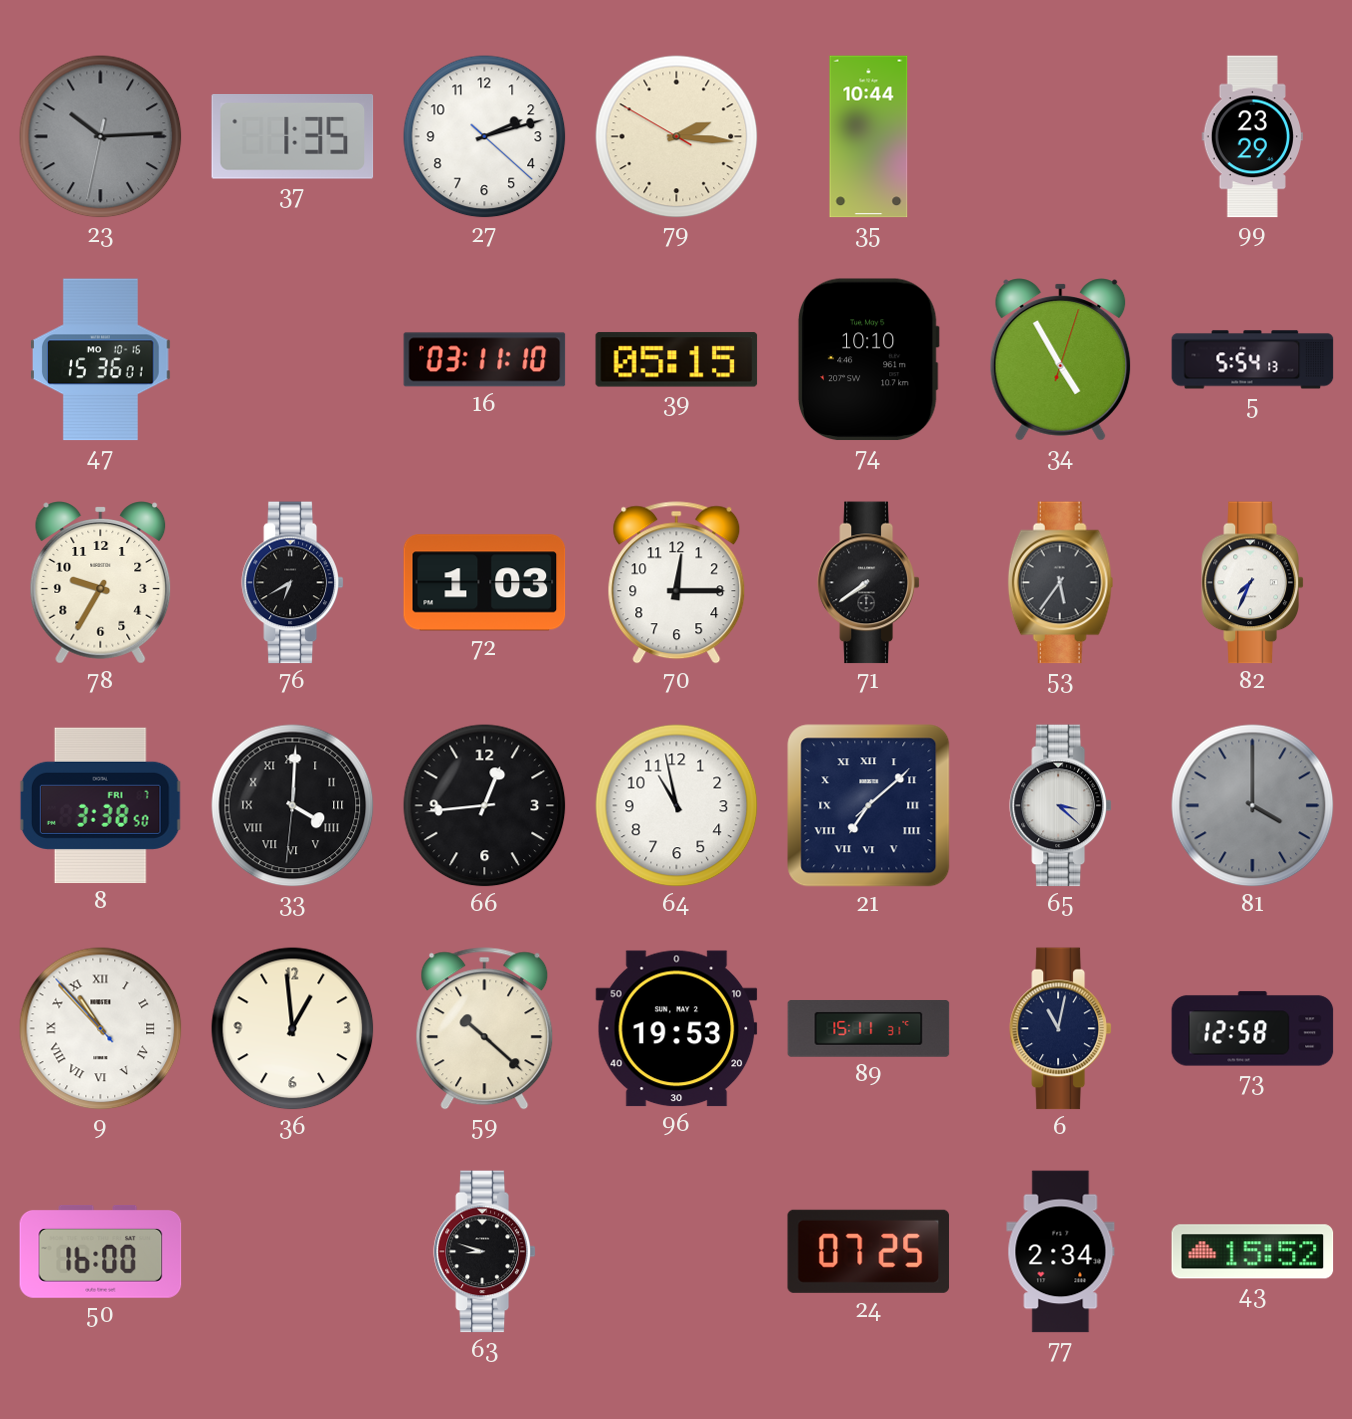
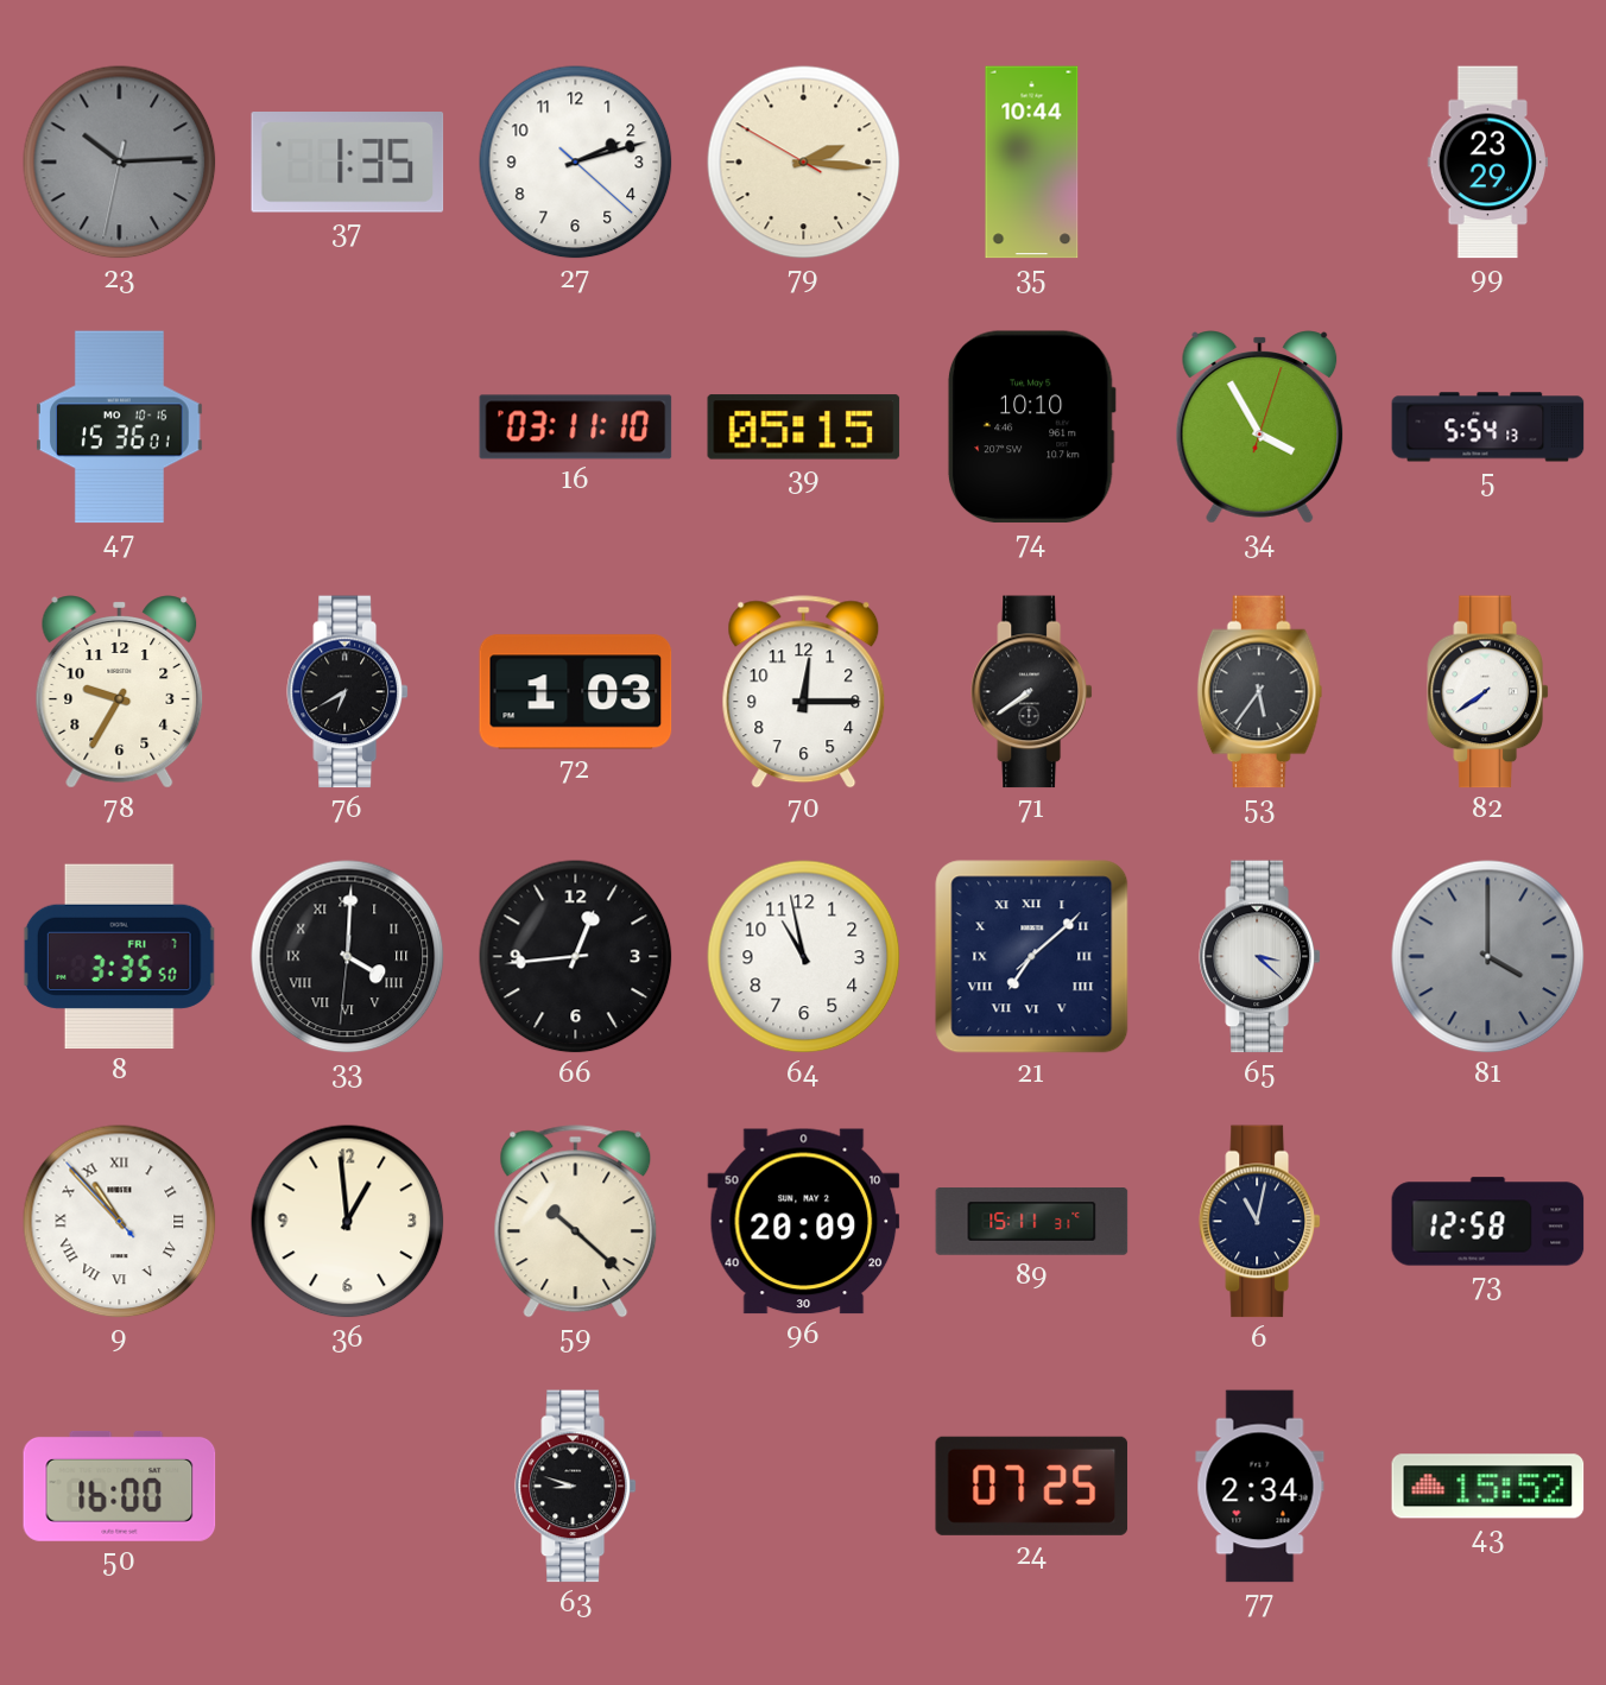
34: 4:55 -> 3:55 (1260, 427)
82: 7:34 -> 7:39 (1488, 692)
8: 3:38 -> 3:35 (119, 957)
96: 19:53 -> 20:09 (804, 1222)
